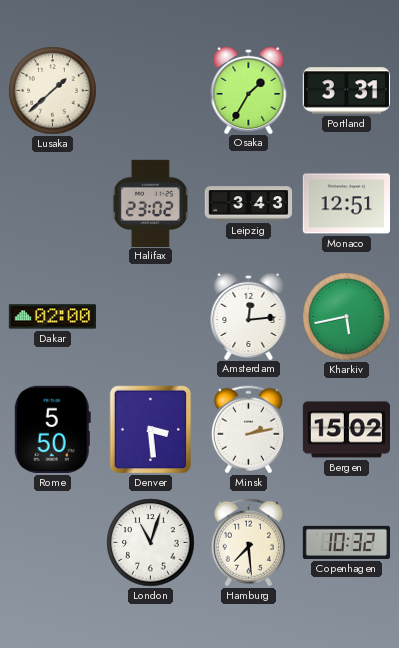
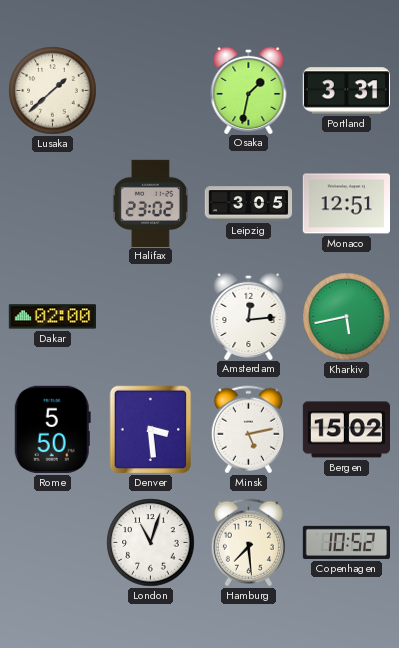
Osaka: 1:35 -> 1:32 (249, 89)
Leipzig: 3:43 -> 3:05 (249, 204)
Minsk: 2:13 -> 5:13 (248, 430)
Copenhagen: 10:32 -> 10:52 (346, 542)
